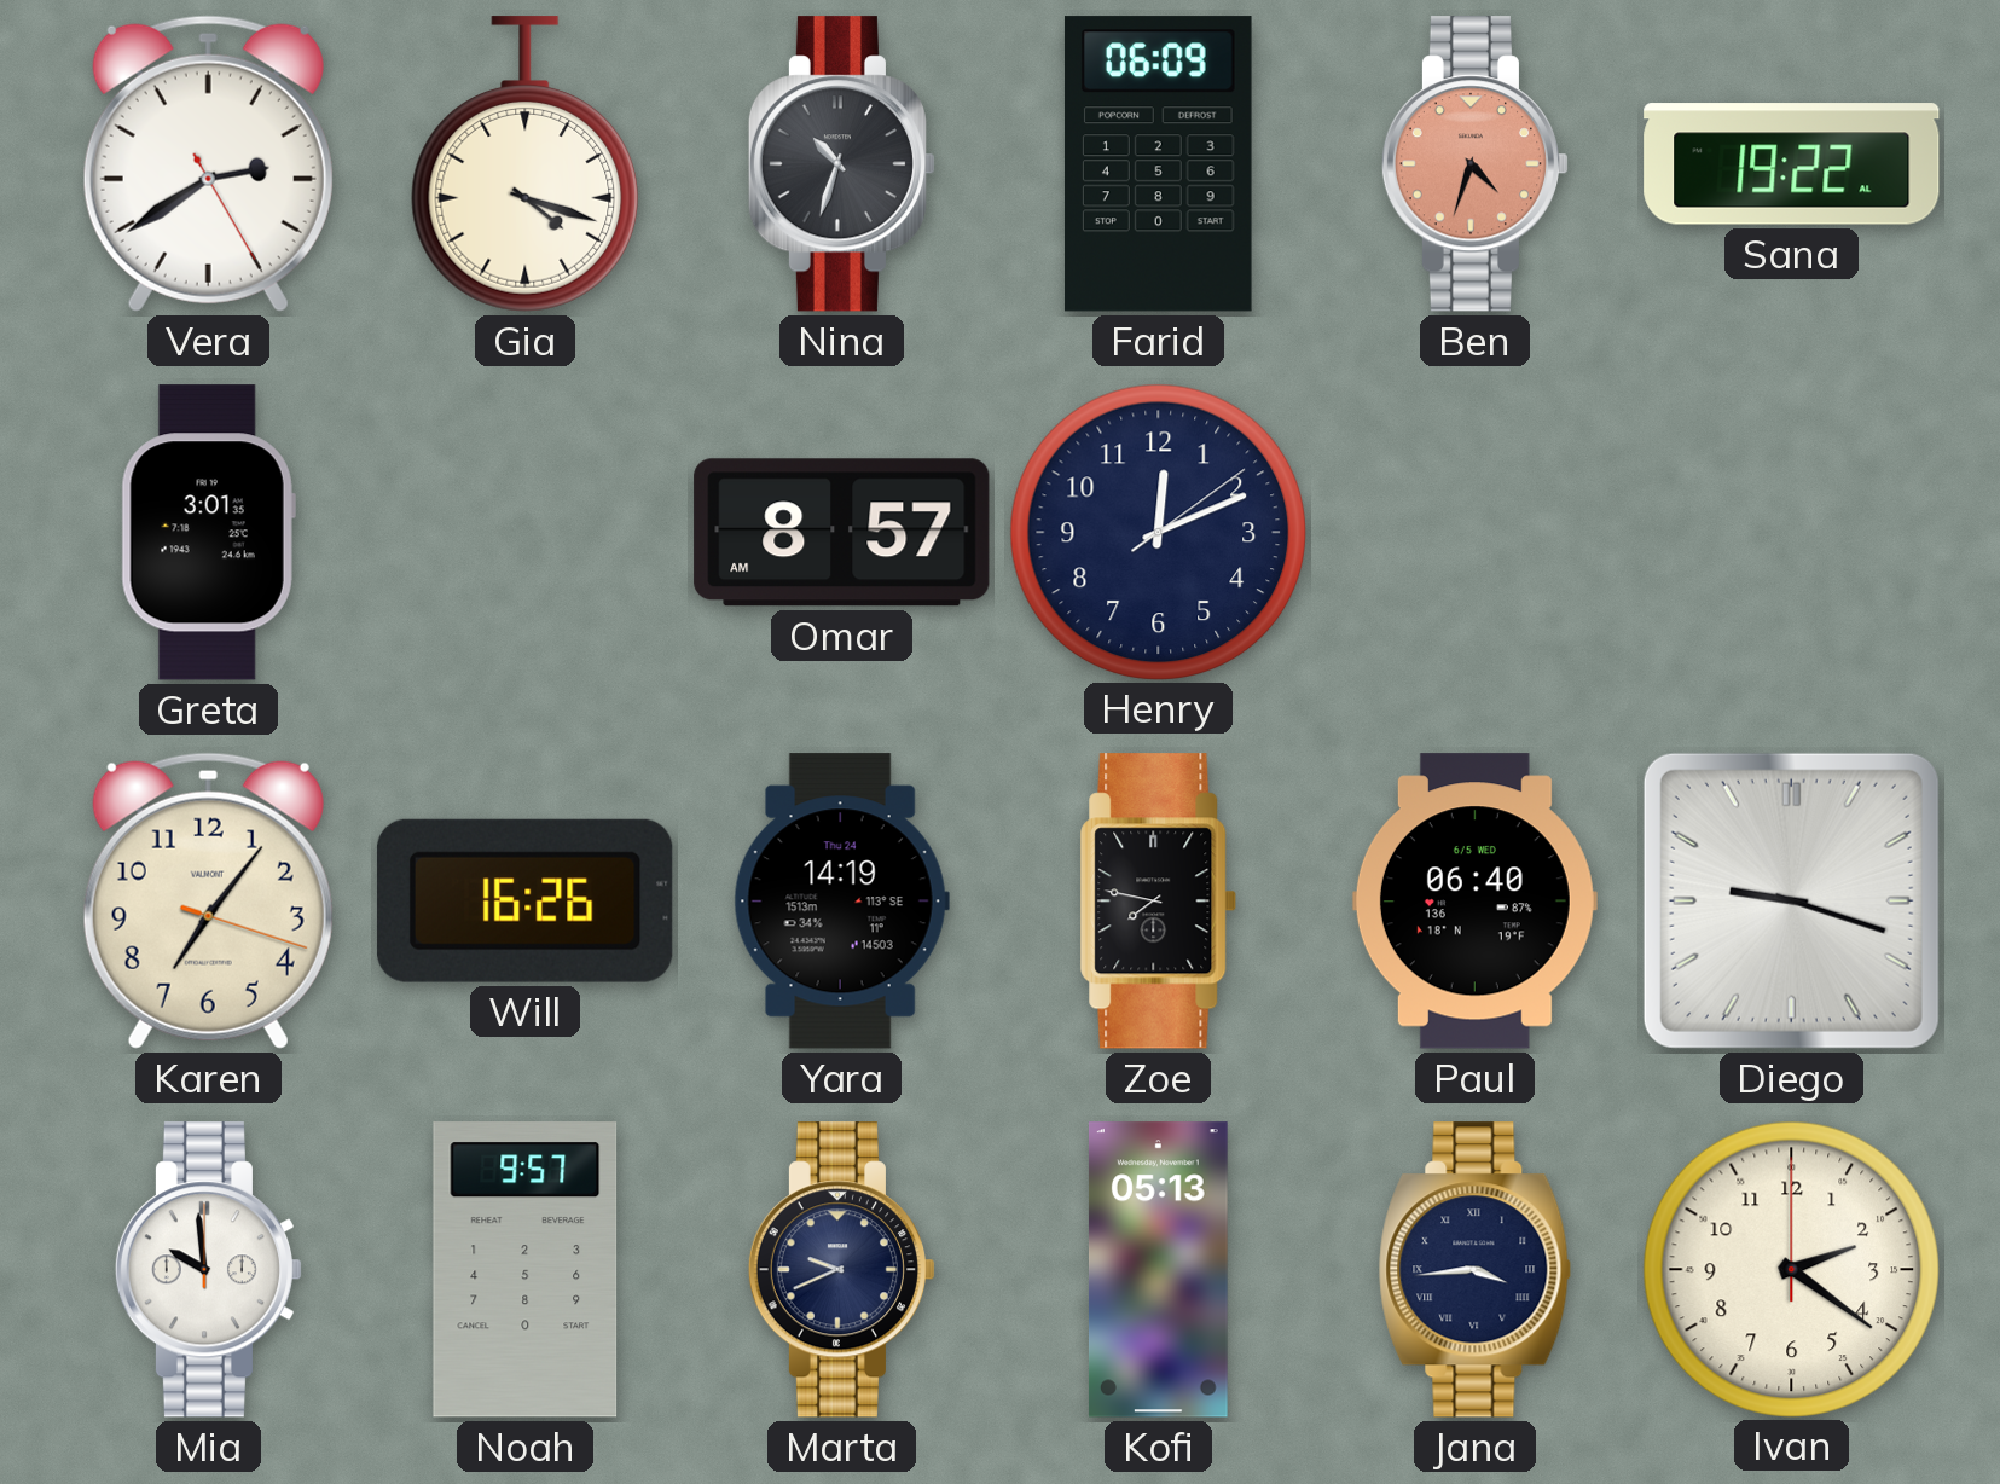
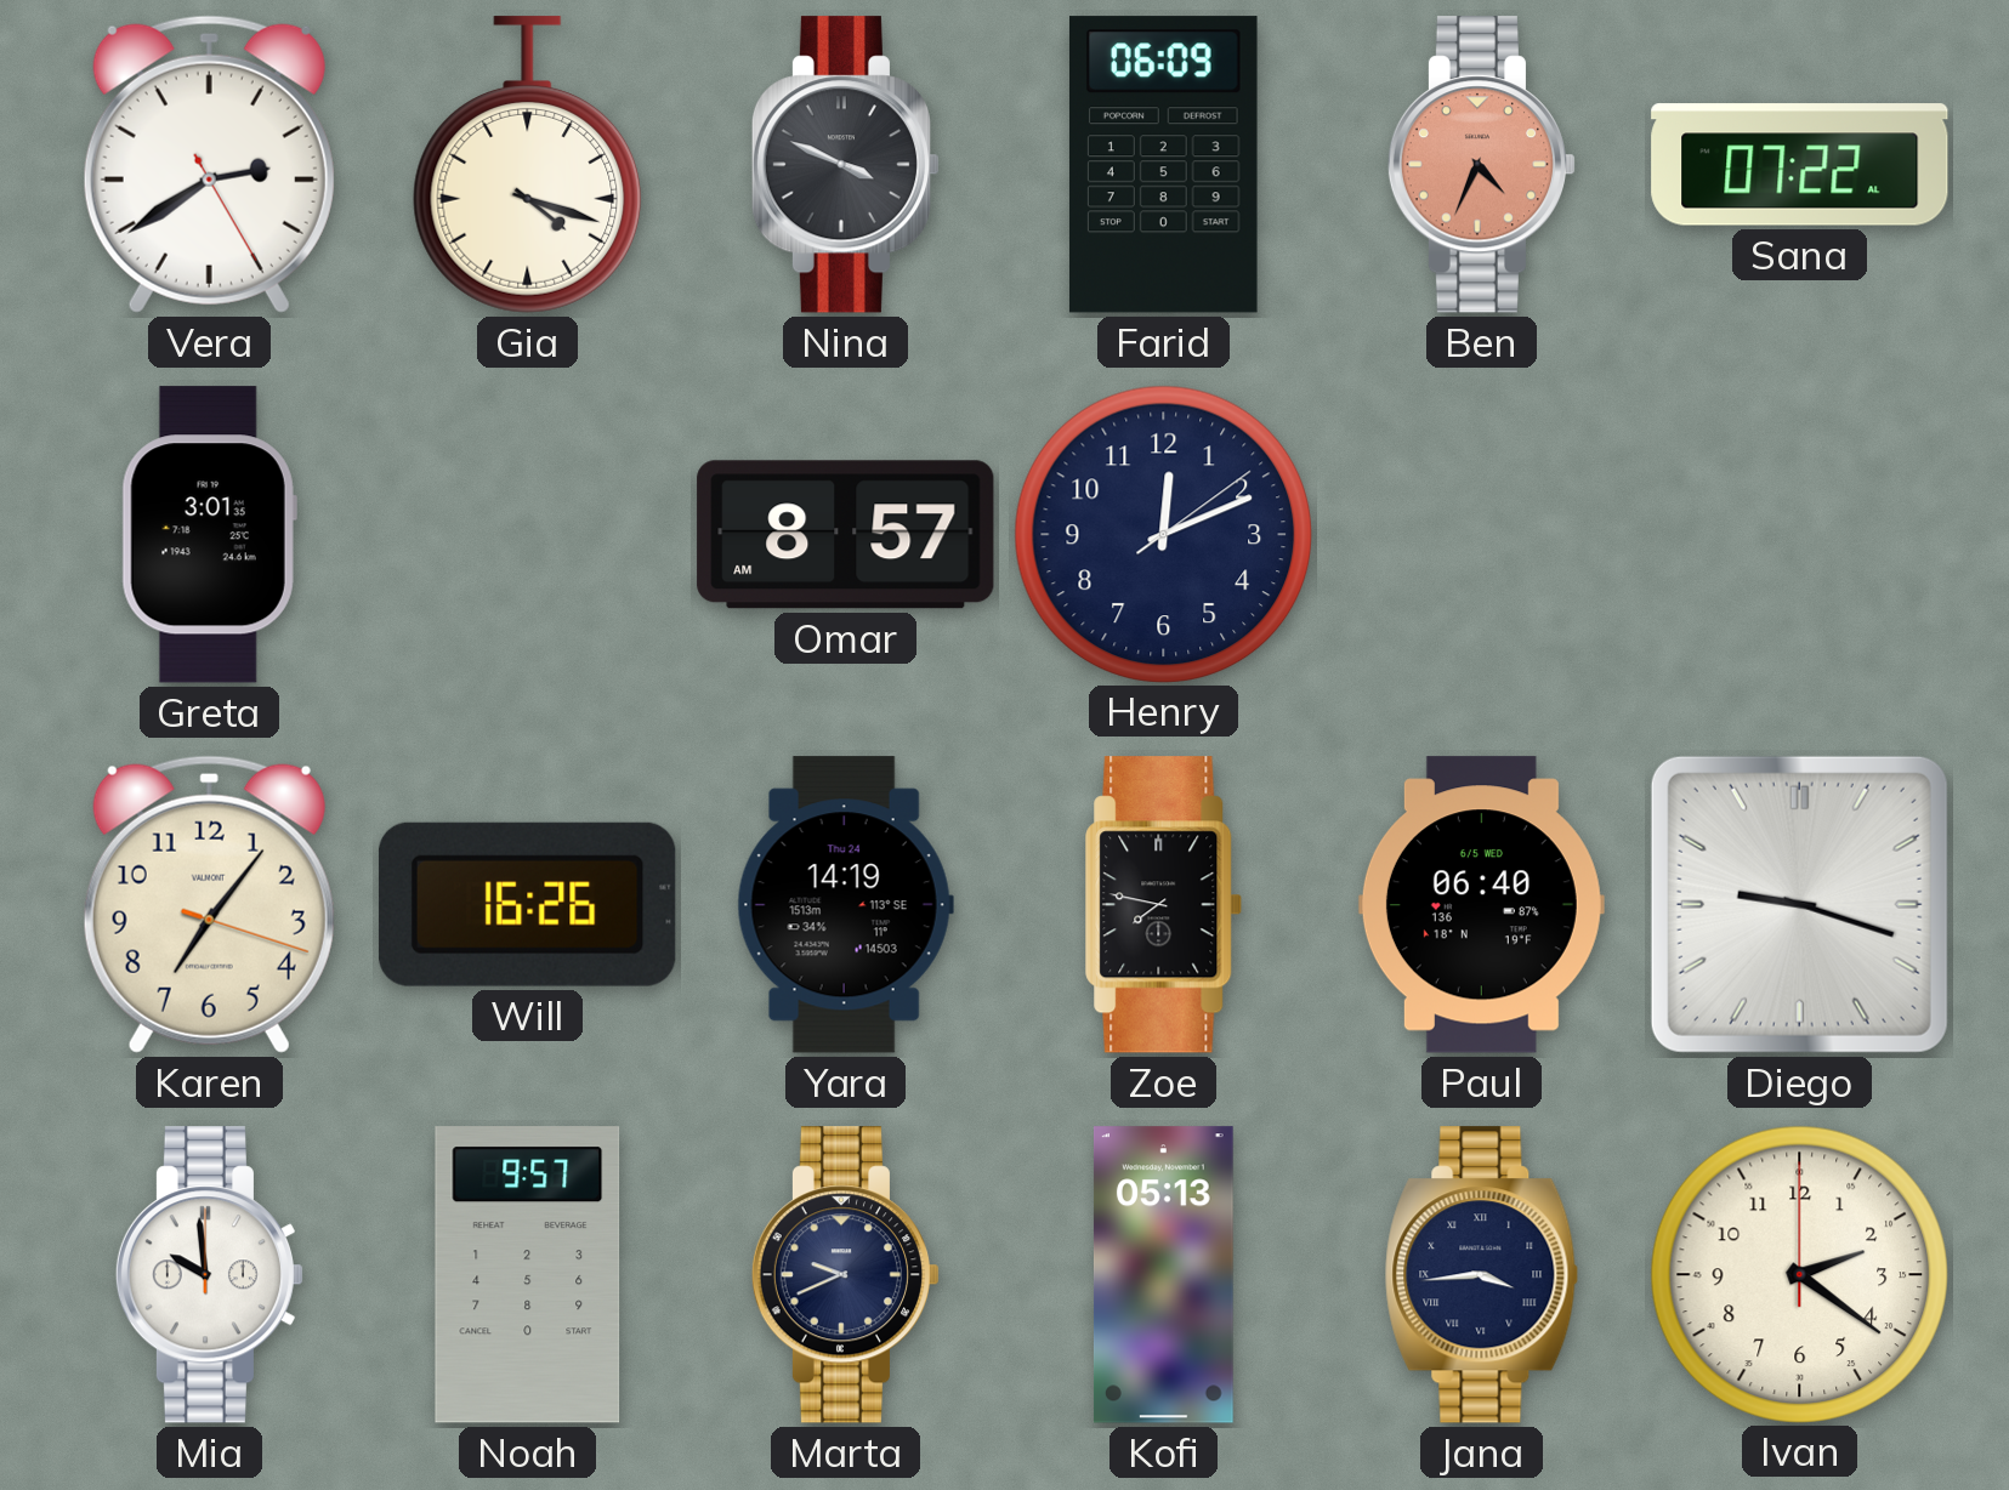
Nina: 10:33 -> 3:49 (846, 165)
Ben: 4:33 -> 4:34 (1482, 165)
Sana: 19:22 -> 07:22 (1800, 165)
